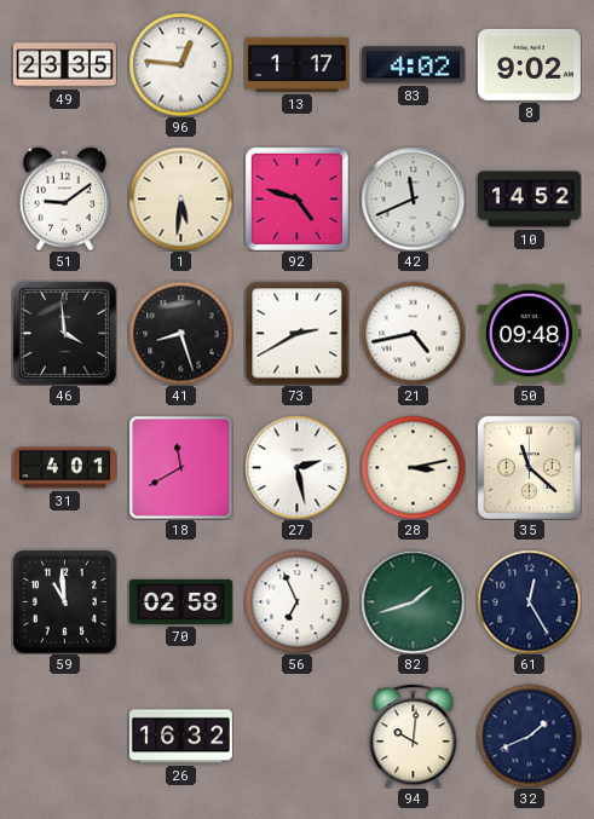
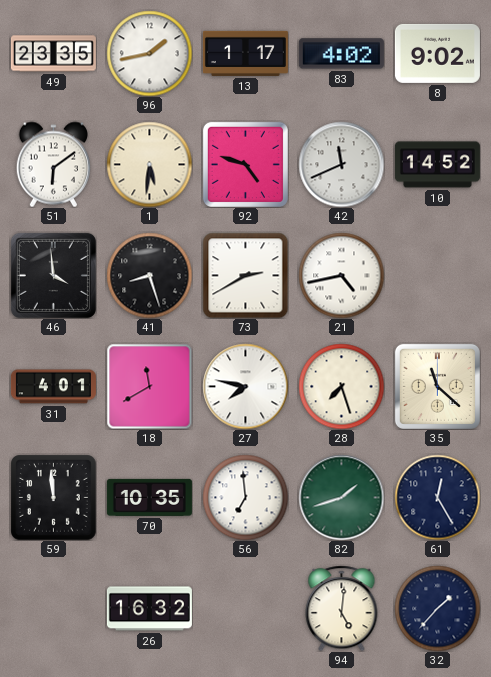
96: 12:46 -> 1:43 (149, 53)
51: 9:09 -> 6:09 (53, 164)
50: 09:48 -> none (529, 334)
27: 2:28 -> 7:47 (245, 386)
28: 3:13 -> 7:27 (341, 386)
59: 10:59 -> 11:59 (54, 498)
70: 02:58 -> 10:35 (149, 497)
56: 6:56 -> 6:59 (245, 497)
94: 10:01 -> 5:01 (342, 608)
32: 1:41 -> 1:37 (437, 608)
